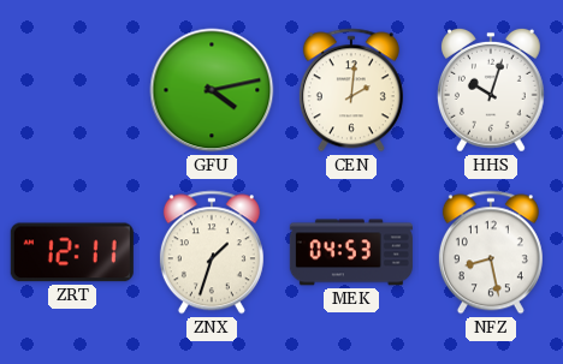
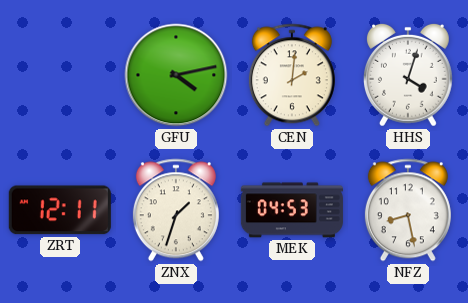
HHS: 10:03 -> 4:03 (408, 75)
